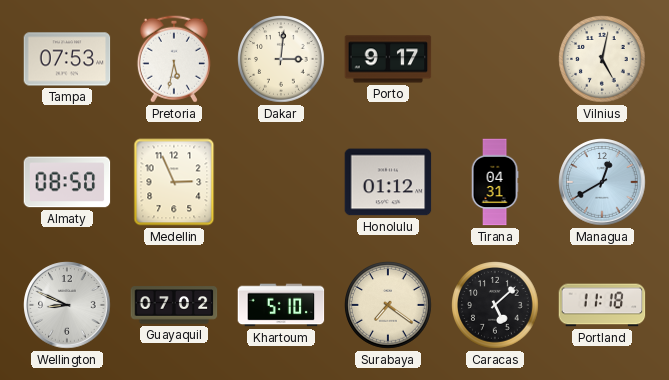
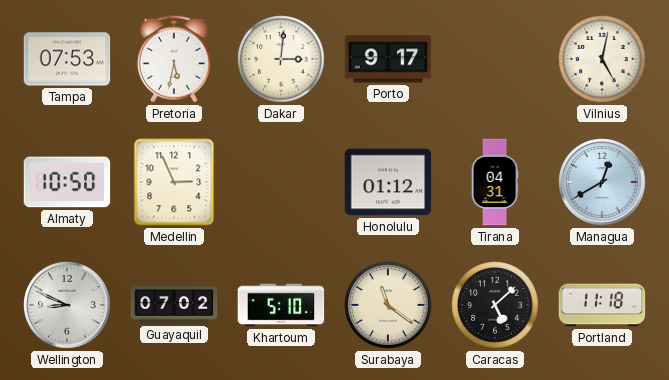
Almaty: 08:50 -> 10:50 (67, 182)
Surabaya: 7:21 -> 11:21 (388, 305)
